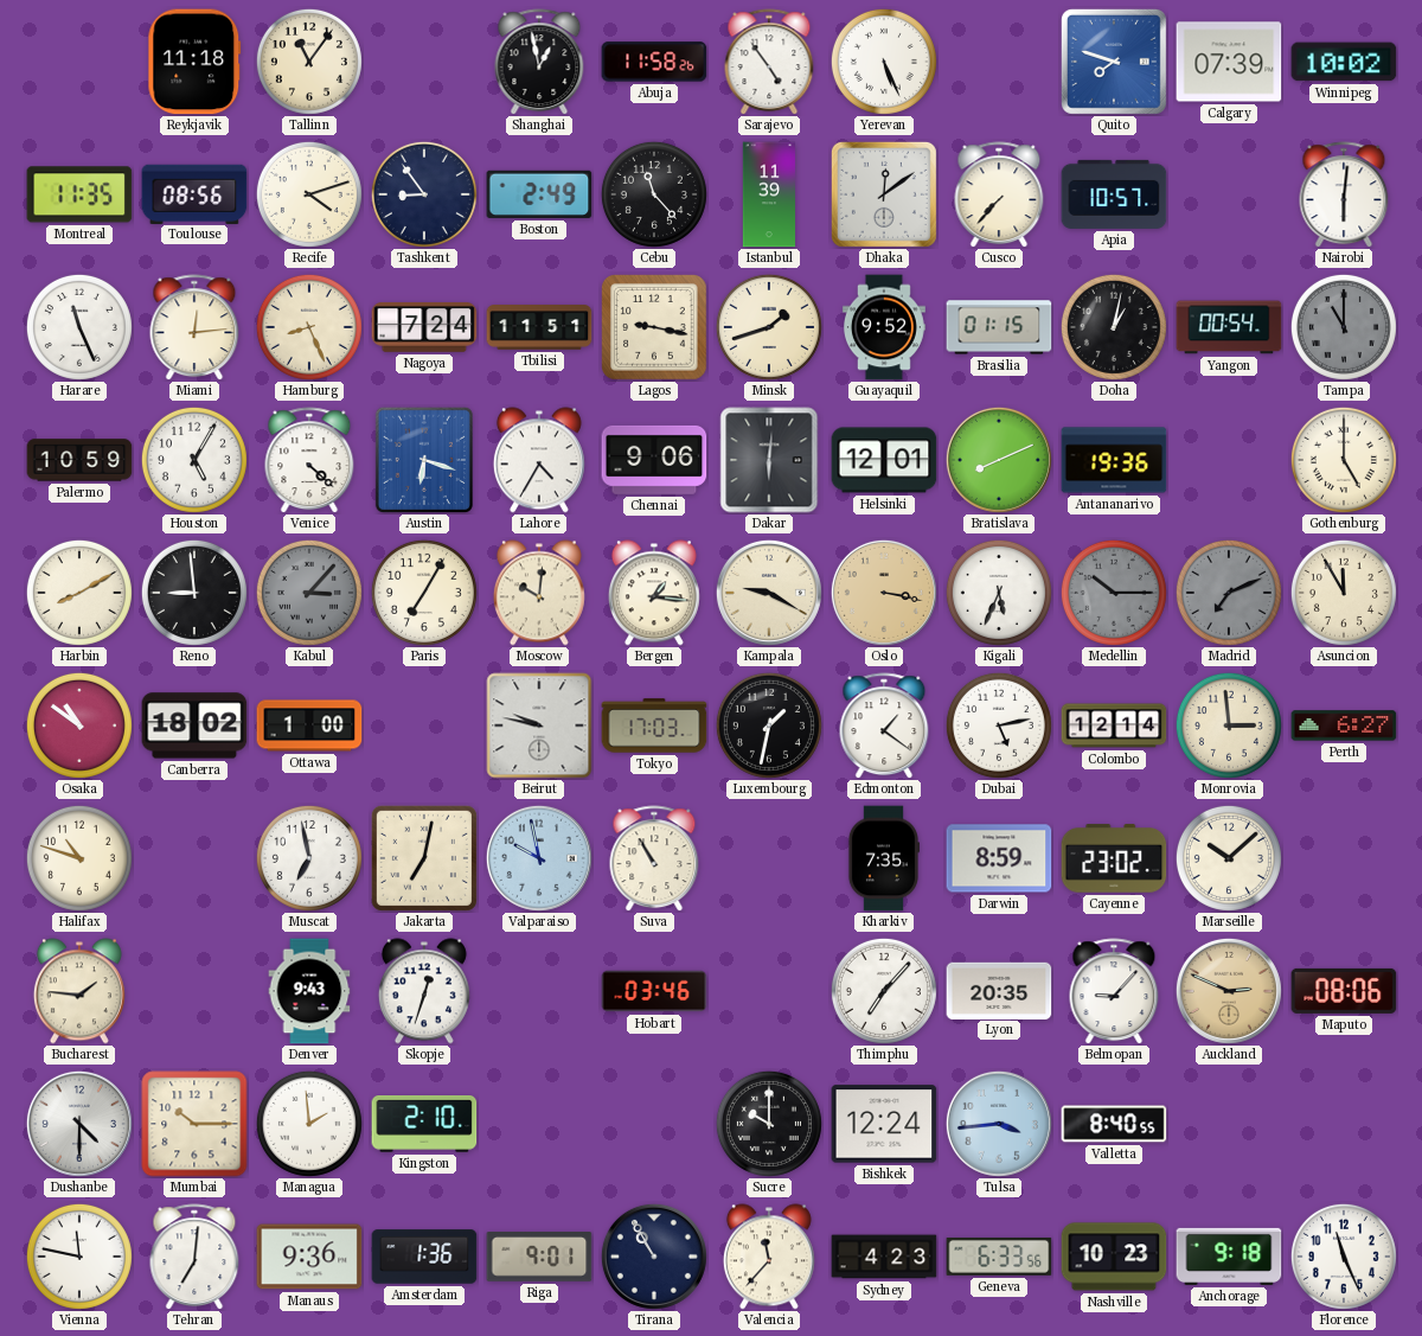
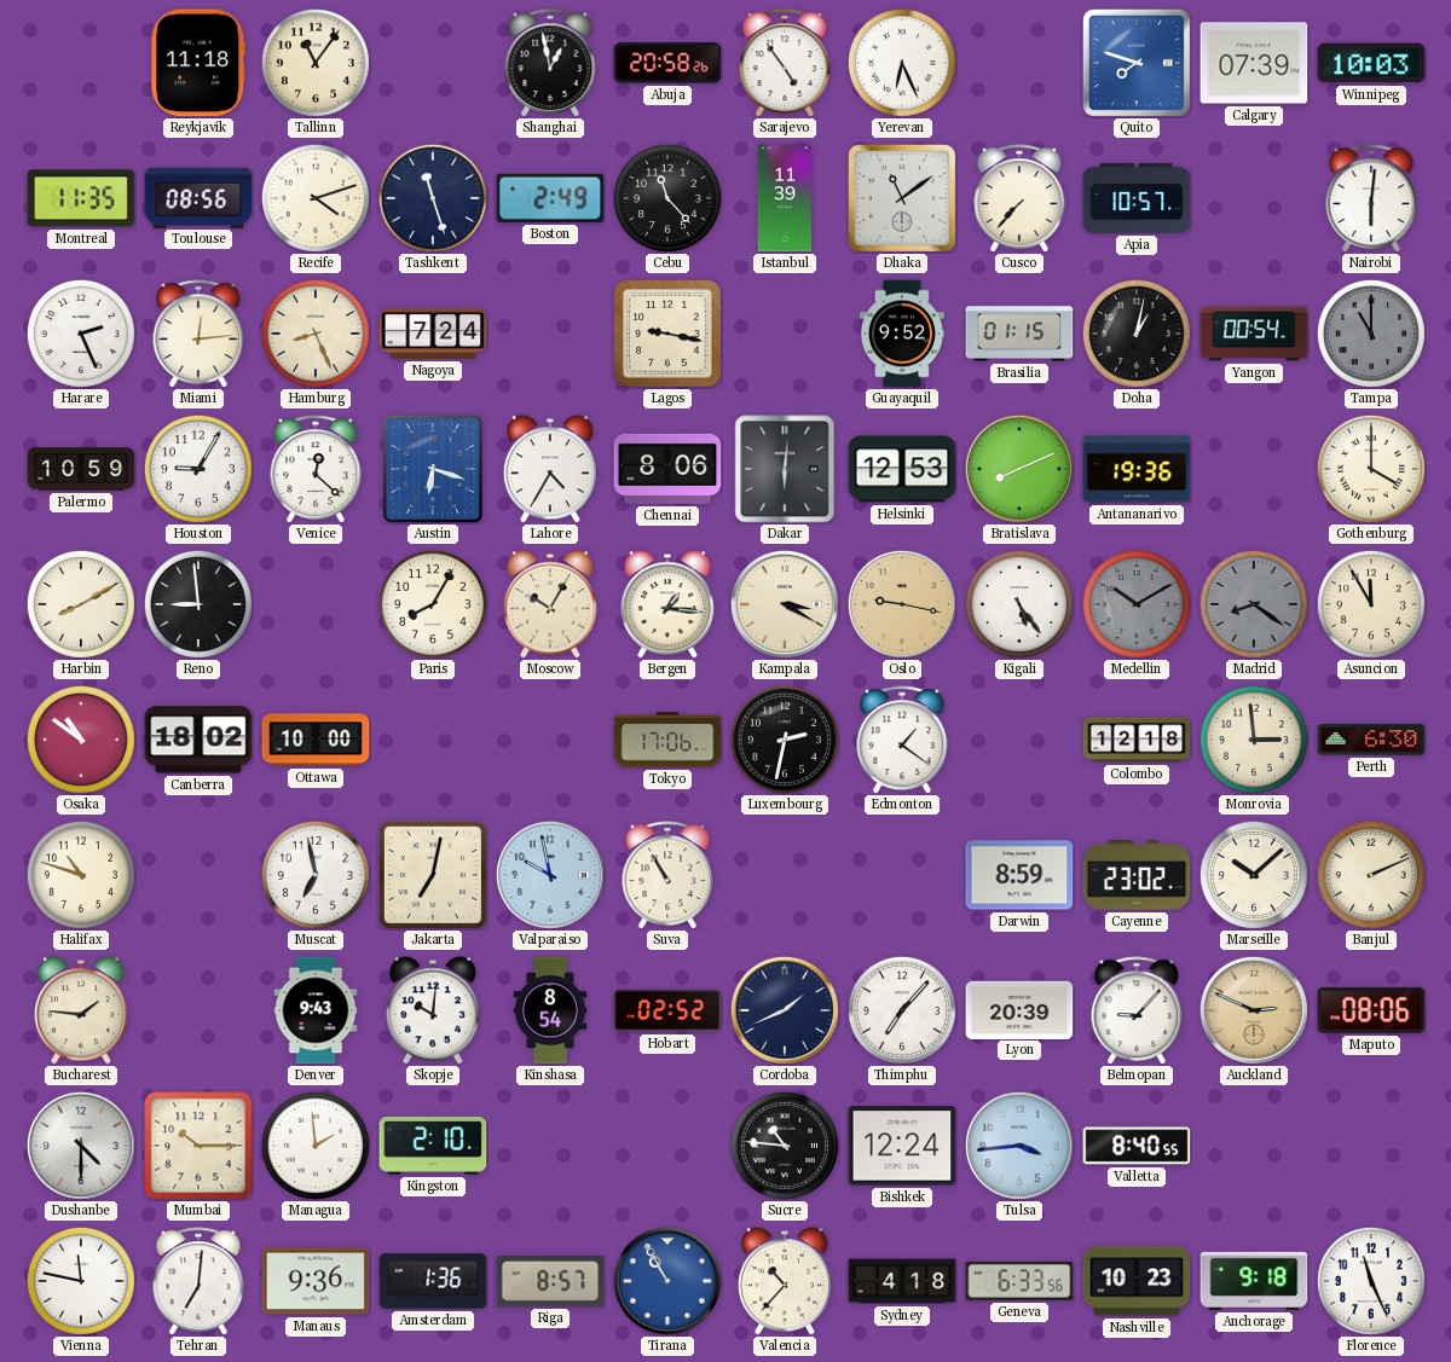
Abuja: 11:58 -> 20:58 (667, 63)
Yerevan: 5:26 -> 6:26 (902, 63)
Winnipeg: 10:02 -> 10:03 (1371, 63)
Tashkent: 8:54 -> 11:27 (433, 198)
Dhaka: 12:09 -> 11:09 (902, 198)
Harare: 11:26 -> 2:26 (81, 334)
Tbilisi: 11:51 -> none (539, 327)
Minsk: 1:42 -> none (769, 327)
Houston: 5:05 -> 9:05 (198, 469)
Venice: 4:22 -> 12:22 (316, 469)
Chennai: 9:06 -> 8:06 (667, 469)
Helsinki: 12:01 -> 12:53 (902, 469)
Gothenburg: 5:00 -> 4:00 (1371, 469)
Kabul: 3:07 -> none (309, 593)
Paris: 7:05 -> 8:05 (433, 604)
Moscow: 10:01 -> 10:05 (550, 604)
Kampala: 9:20 -> 3:20 (785, 604)
Oslo: 3:17 -> 9:17 (902, 604)
Kigali: 5:34 -> 5:24 (1019, 604)
Medellin: 10:15 -> 10:10 (1137, 604)
Madrid: 7:11 -> 8:21 (1254, 604)
Ottawa: 1:00 -> 10:00 (316, 740)
Beirut: 9:47 -> none (539, 725)
Tokyo: 17:03 -> 17:06 (667, 740)
Luxembourg: 1:32 -> 2:32 (785, 740)
Dubai: 5:13 -> none (999, 725)
Colombo: 12:14 -> 12:18 (1137, 740)
Perth: 6:27 -> 6:30 (1371, 740)
Kharkiv: 7:35 -> none (883, 858)
Banjul: none -> 2:11 (1371, 875)
Skopje: 12:33 -> 10:01 (433, 1010)
Kinshasa: none -> 8:54 (550, 1010)
Hobart: 03:46 -> 02:52 (667, 1010)
Cordoba: none -> 1:41 (785, 1010)
Lyon: 20:35 -> 20:39 (1019, 1009)
Sucre: 10:00 -> 10:46 (785, 1146)
Riga: 9:01 -> 8:57 (550, 1282)
Tirana dial: navy -> blue (667, 1281)
Valencia: 11:37 -> 10:37 (785, 1281)
Sydney: 4:23 -> 4:18 (902, 1281)
